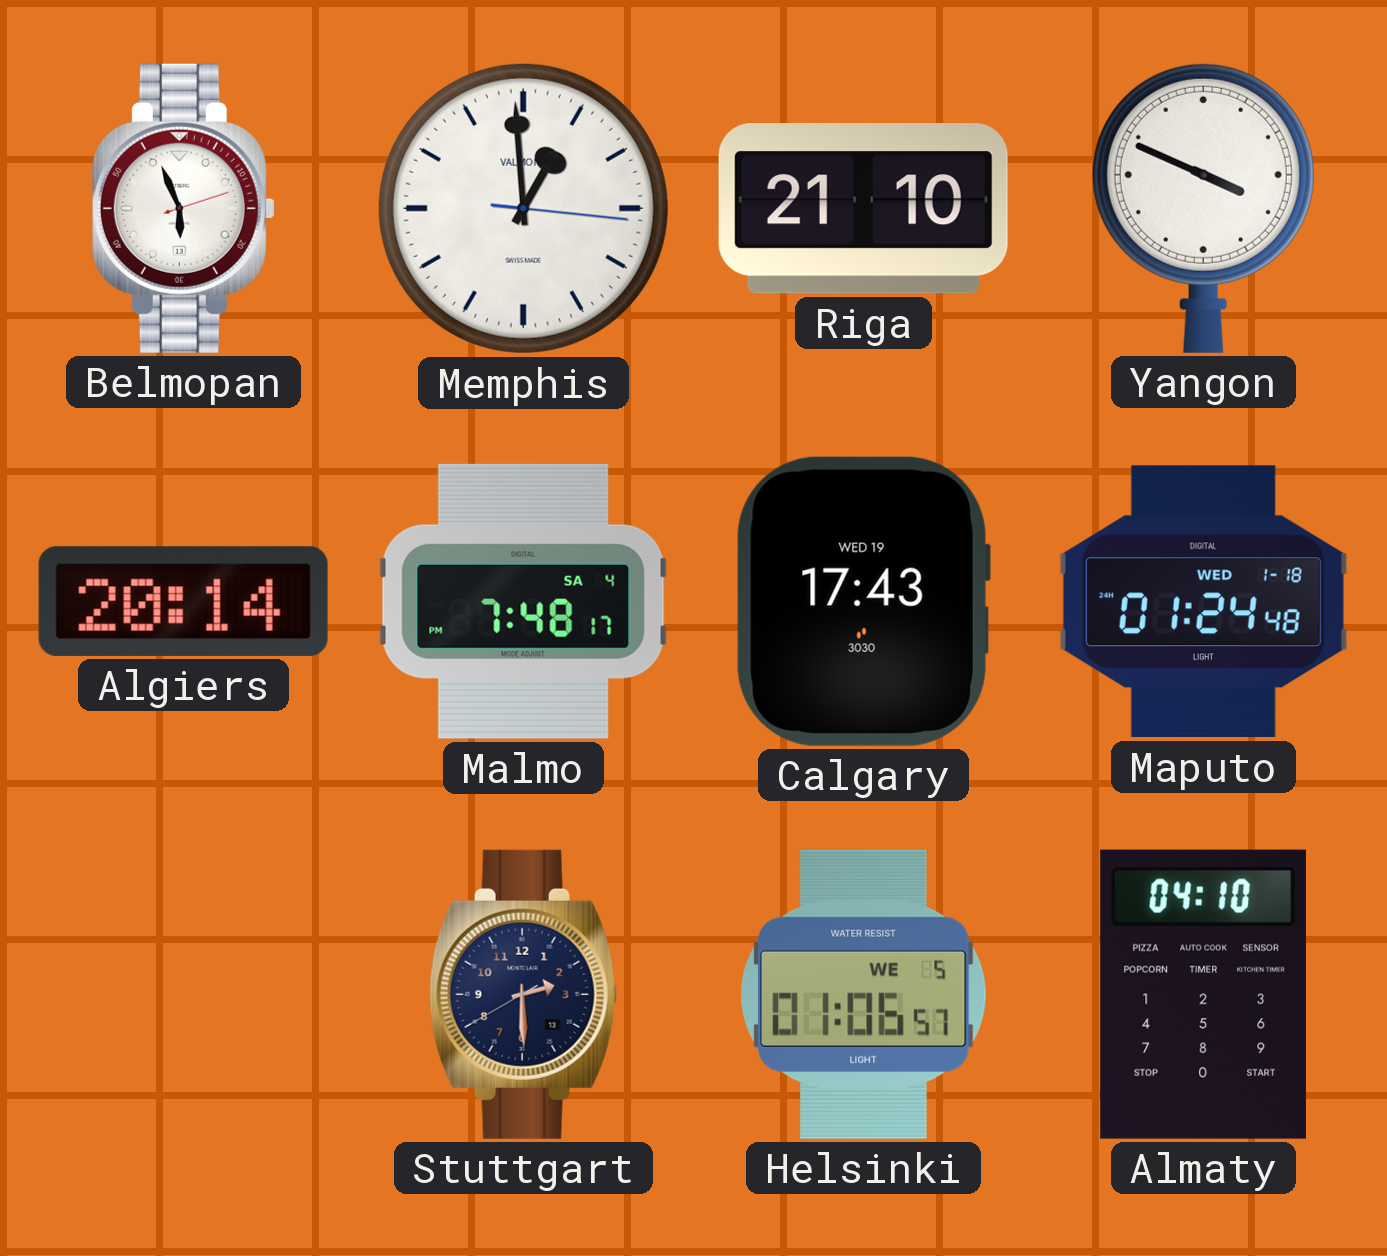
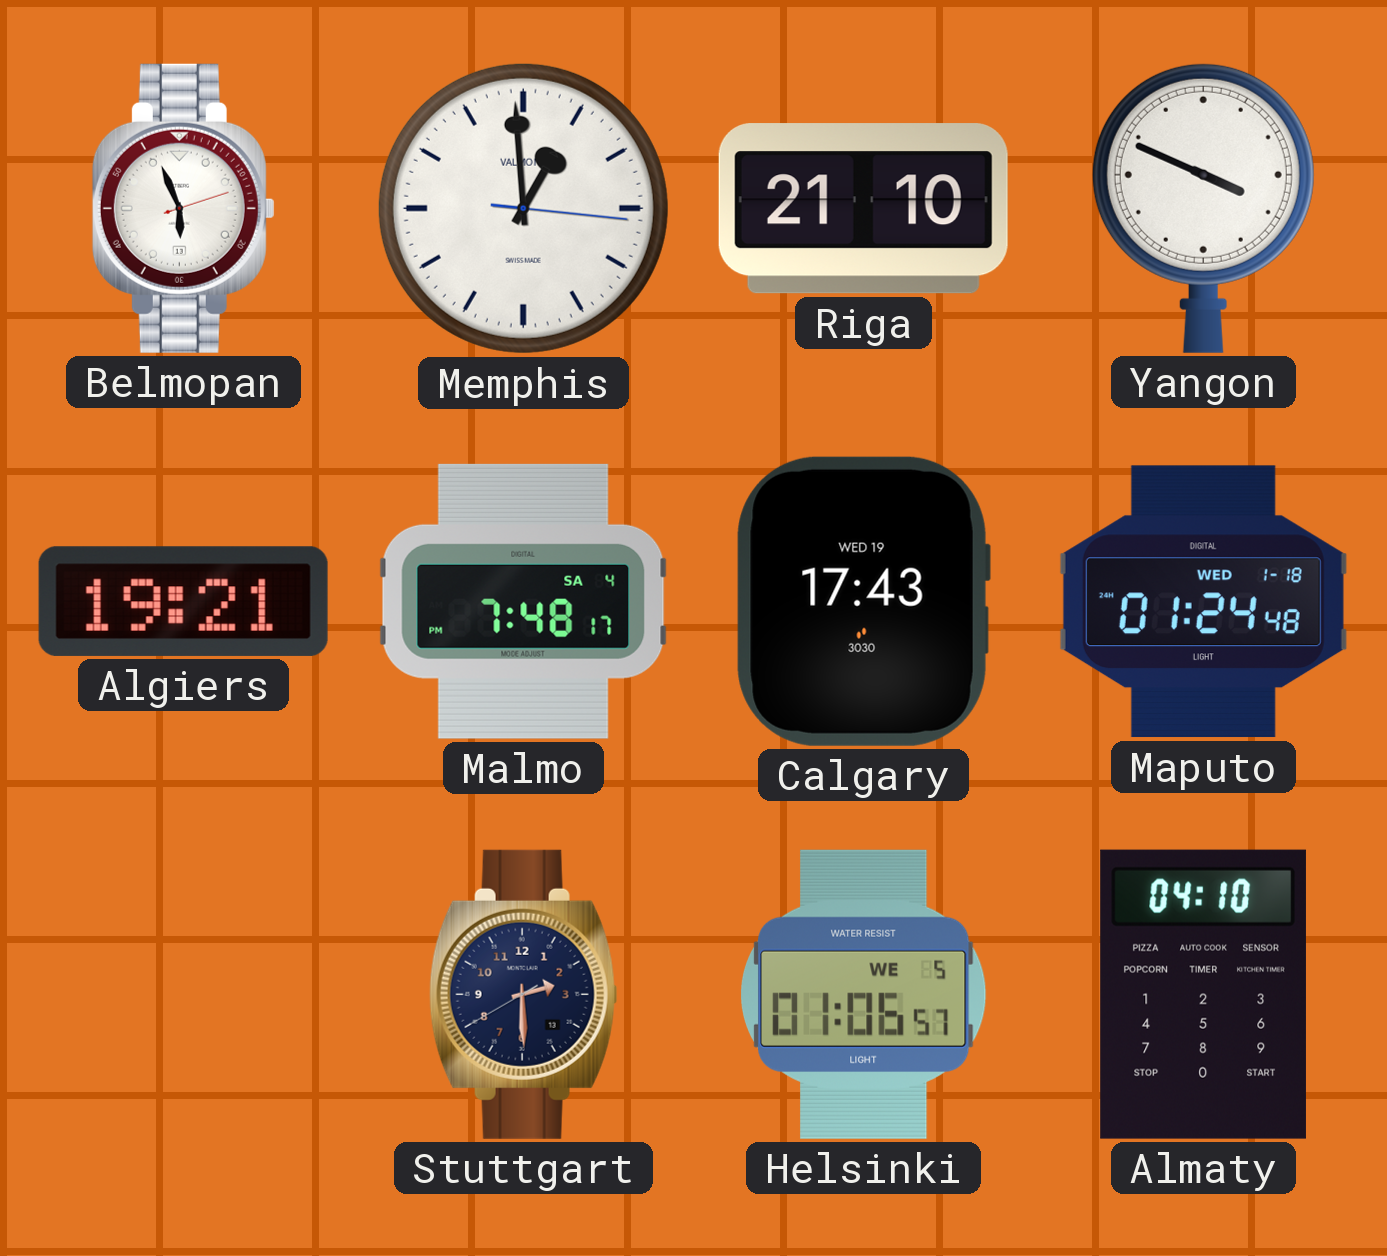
Algiers: 20:14 -> 19:21 (183, 601)
